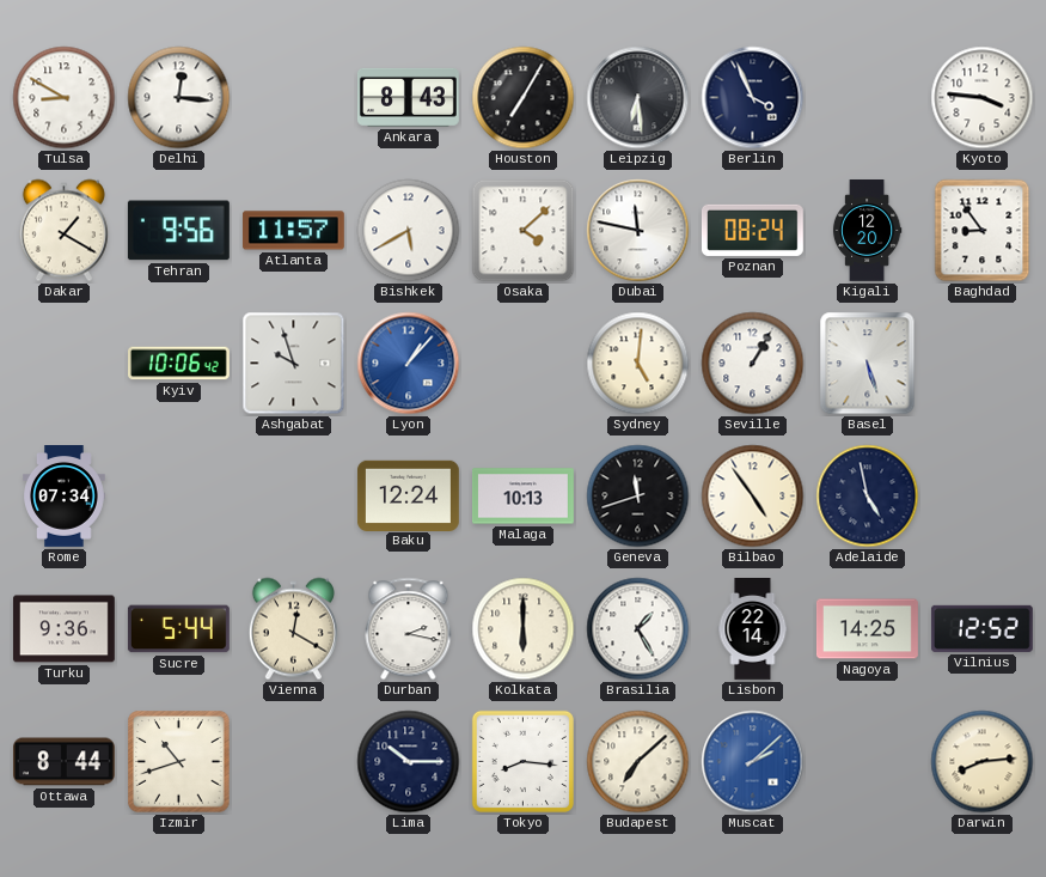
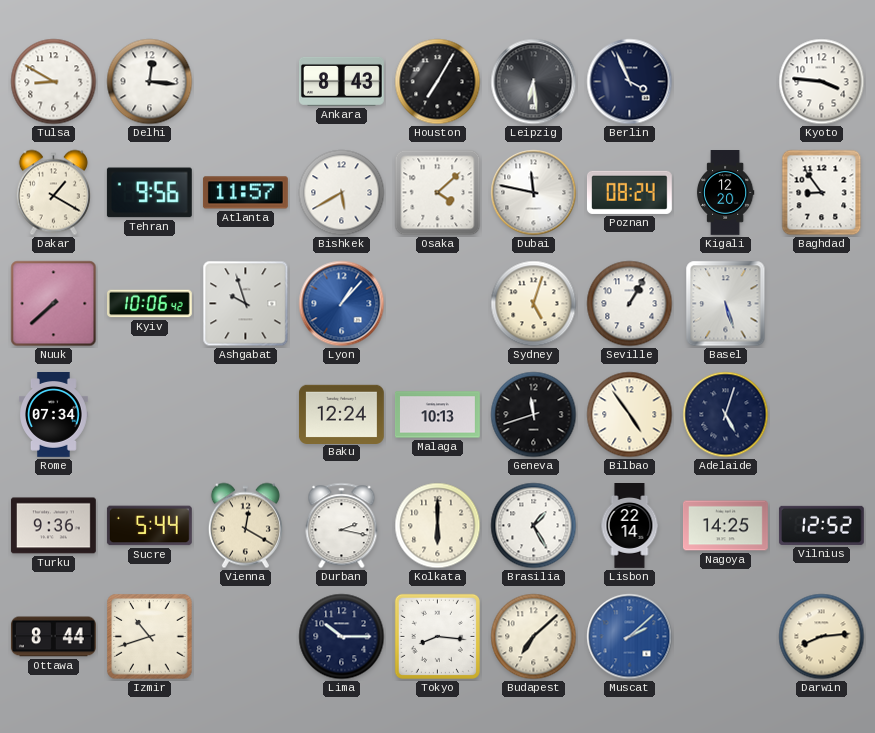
Nuuk: none -> 7:38 (54, 304)
Sydney: 5:01 -> 5:03 (534, 304)
Adelaide: 4:58 -> 5:03 (726, 415)
